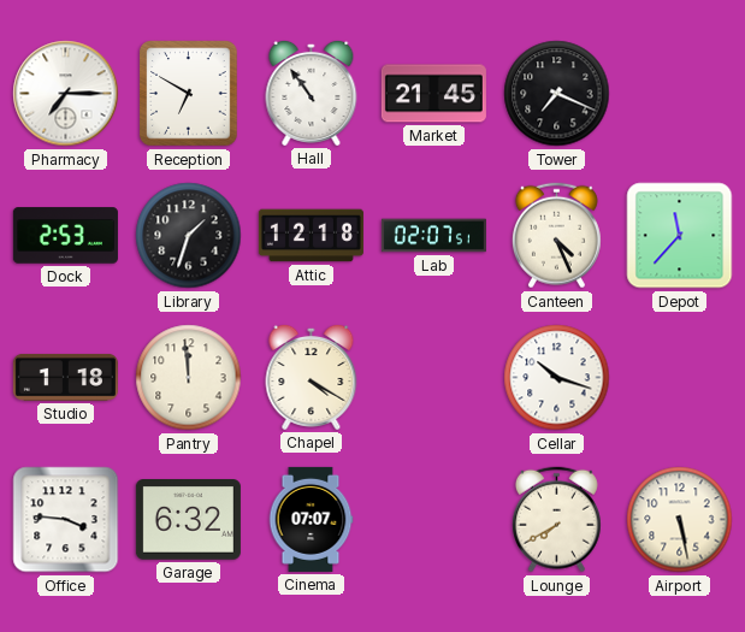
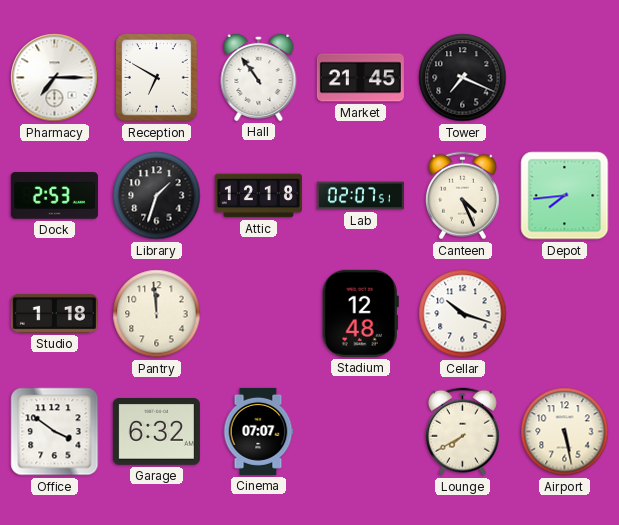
Depot: 11:37 -> 7:44 (565, 196)
Chapel: 4:20 -> none (312, 377)
Stadium: none -> 12:48 (360, 313)
Office: 3:46 -> 3:51 (55, 432)
